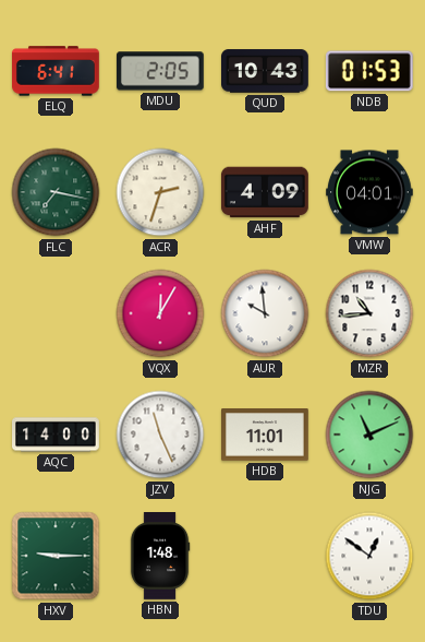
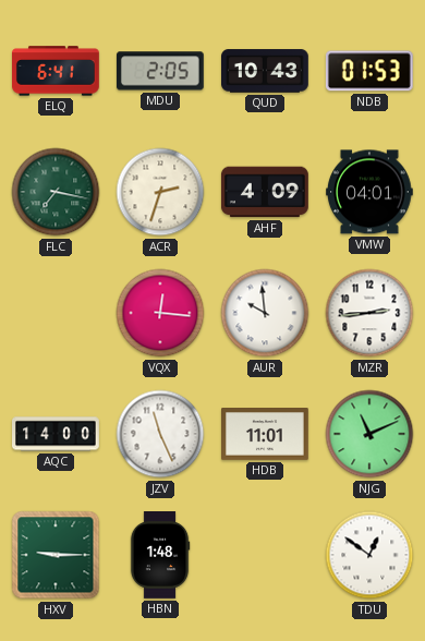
VQX: 12:05 -> 12:16 (160, 313)
MZR: 10:44 -> 2:44 (369, 313)
